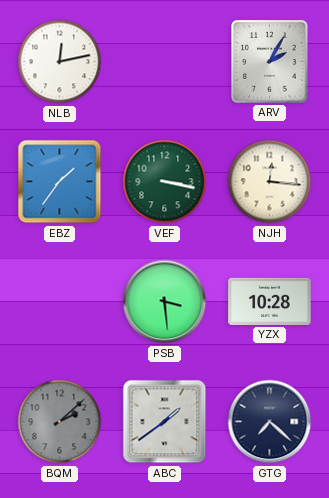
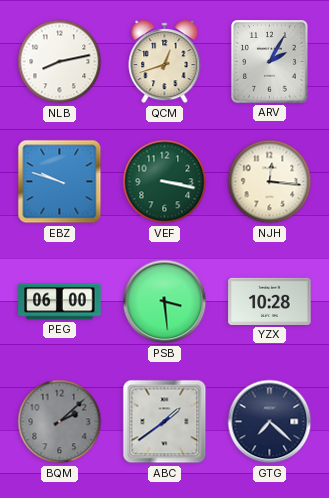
NLB: 12:13 -> 8:13 (60, 62)
QCM: none -> 12:42 (165, 62)
EBZ: 1:36 -> 9:48 (60, 182)
PEG: none -> 06:00 (60, 302)
